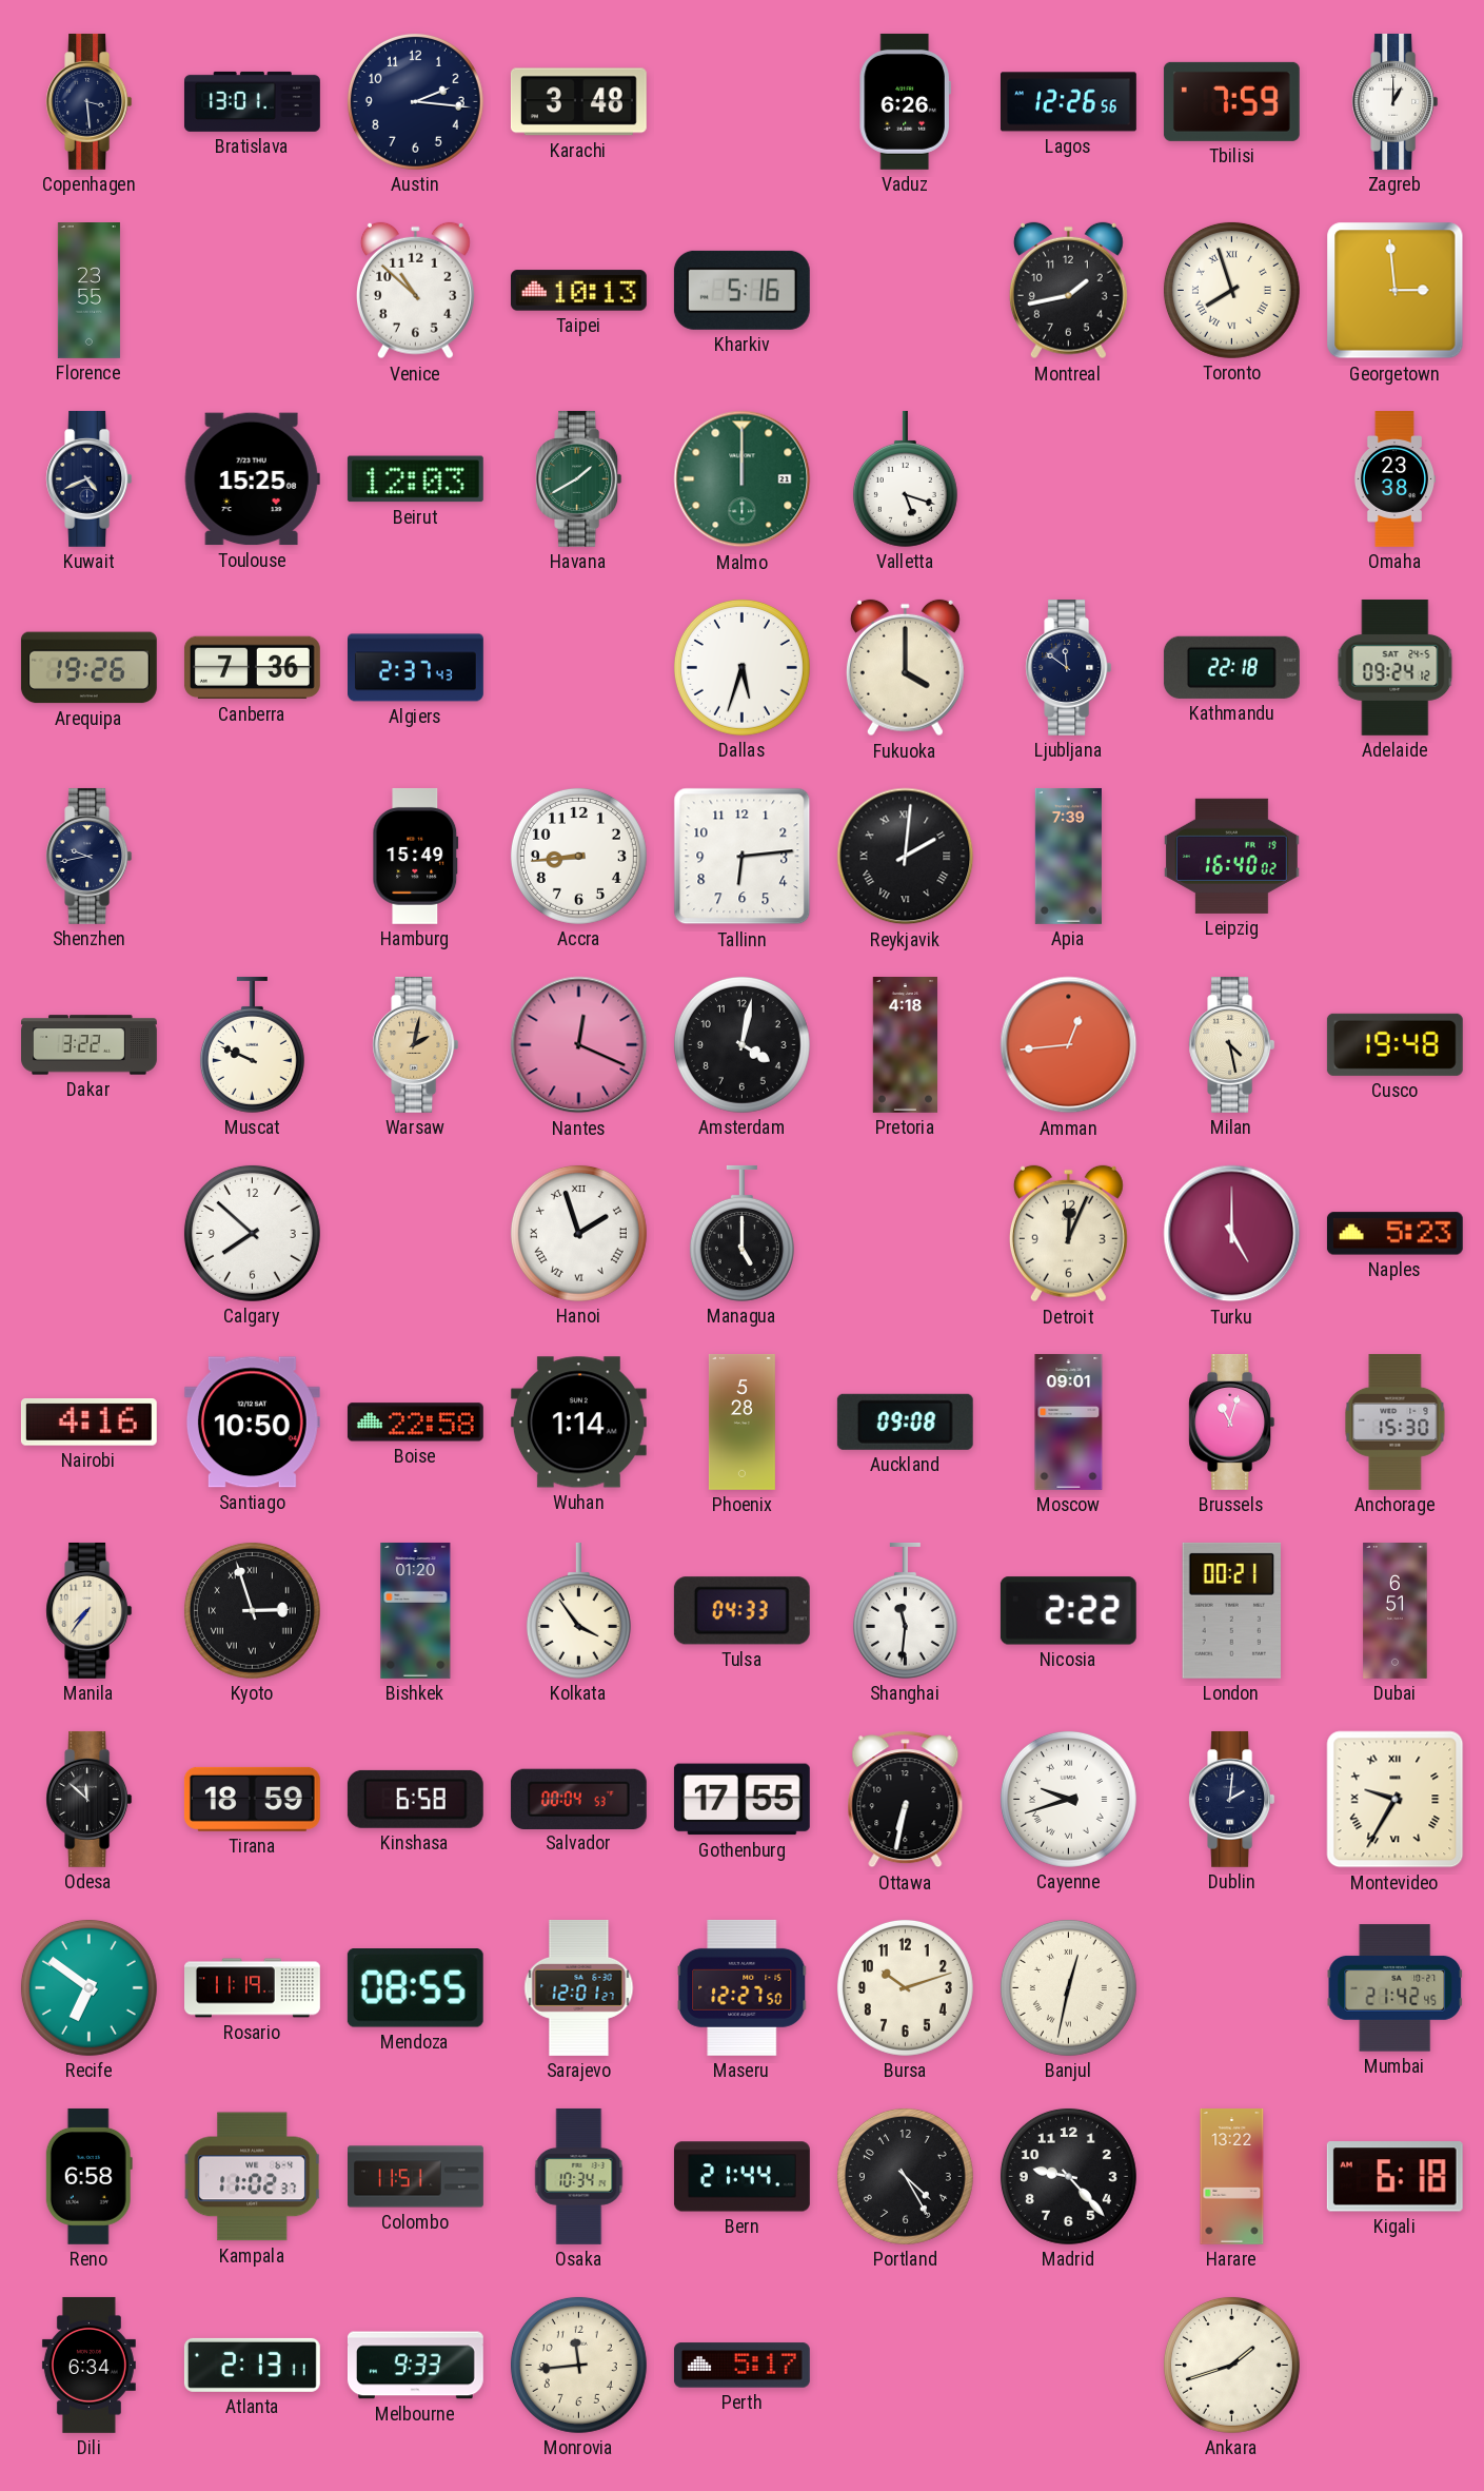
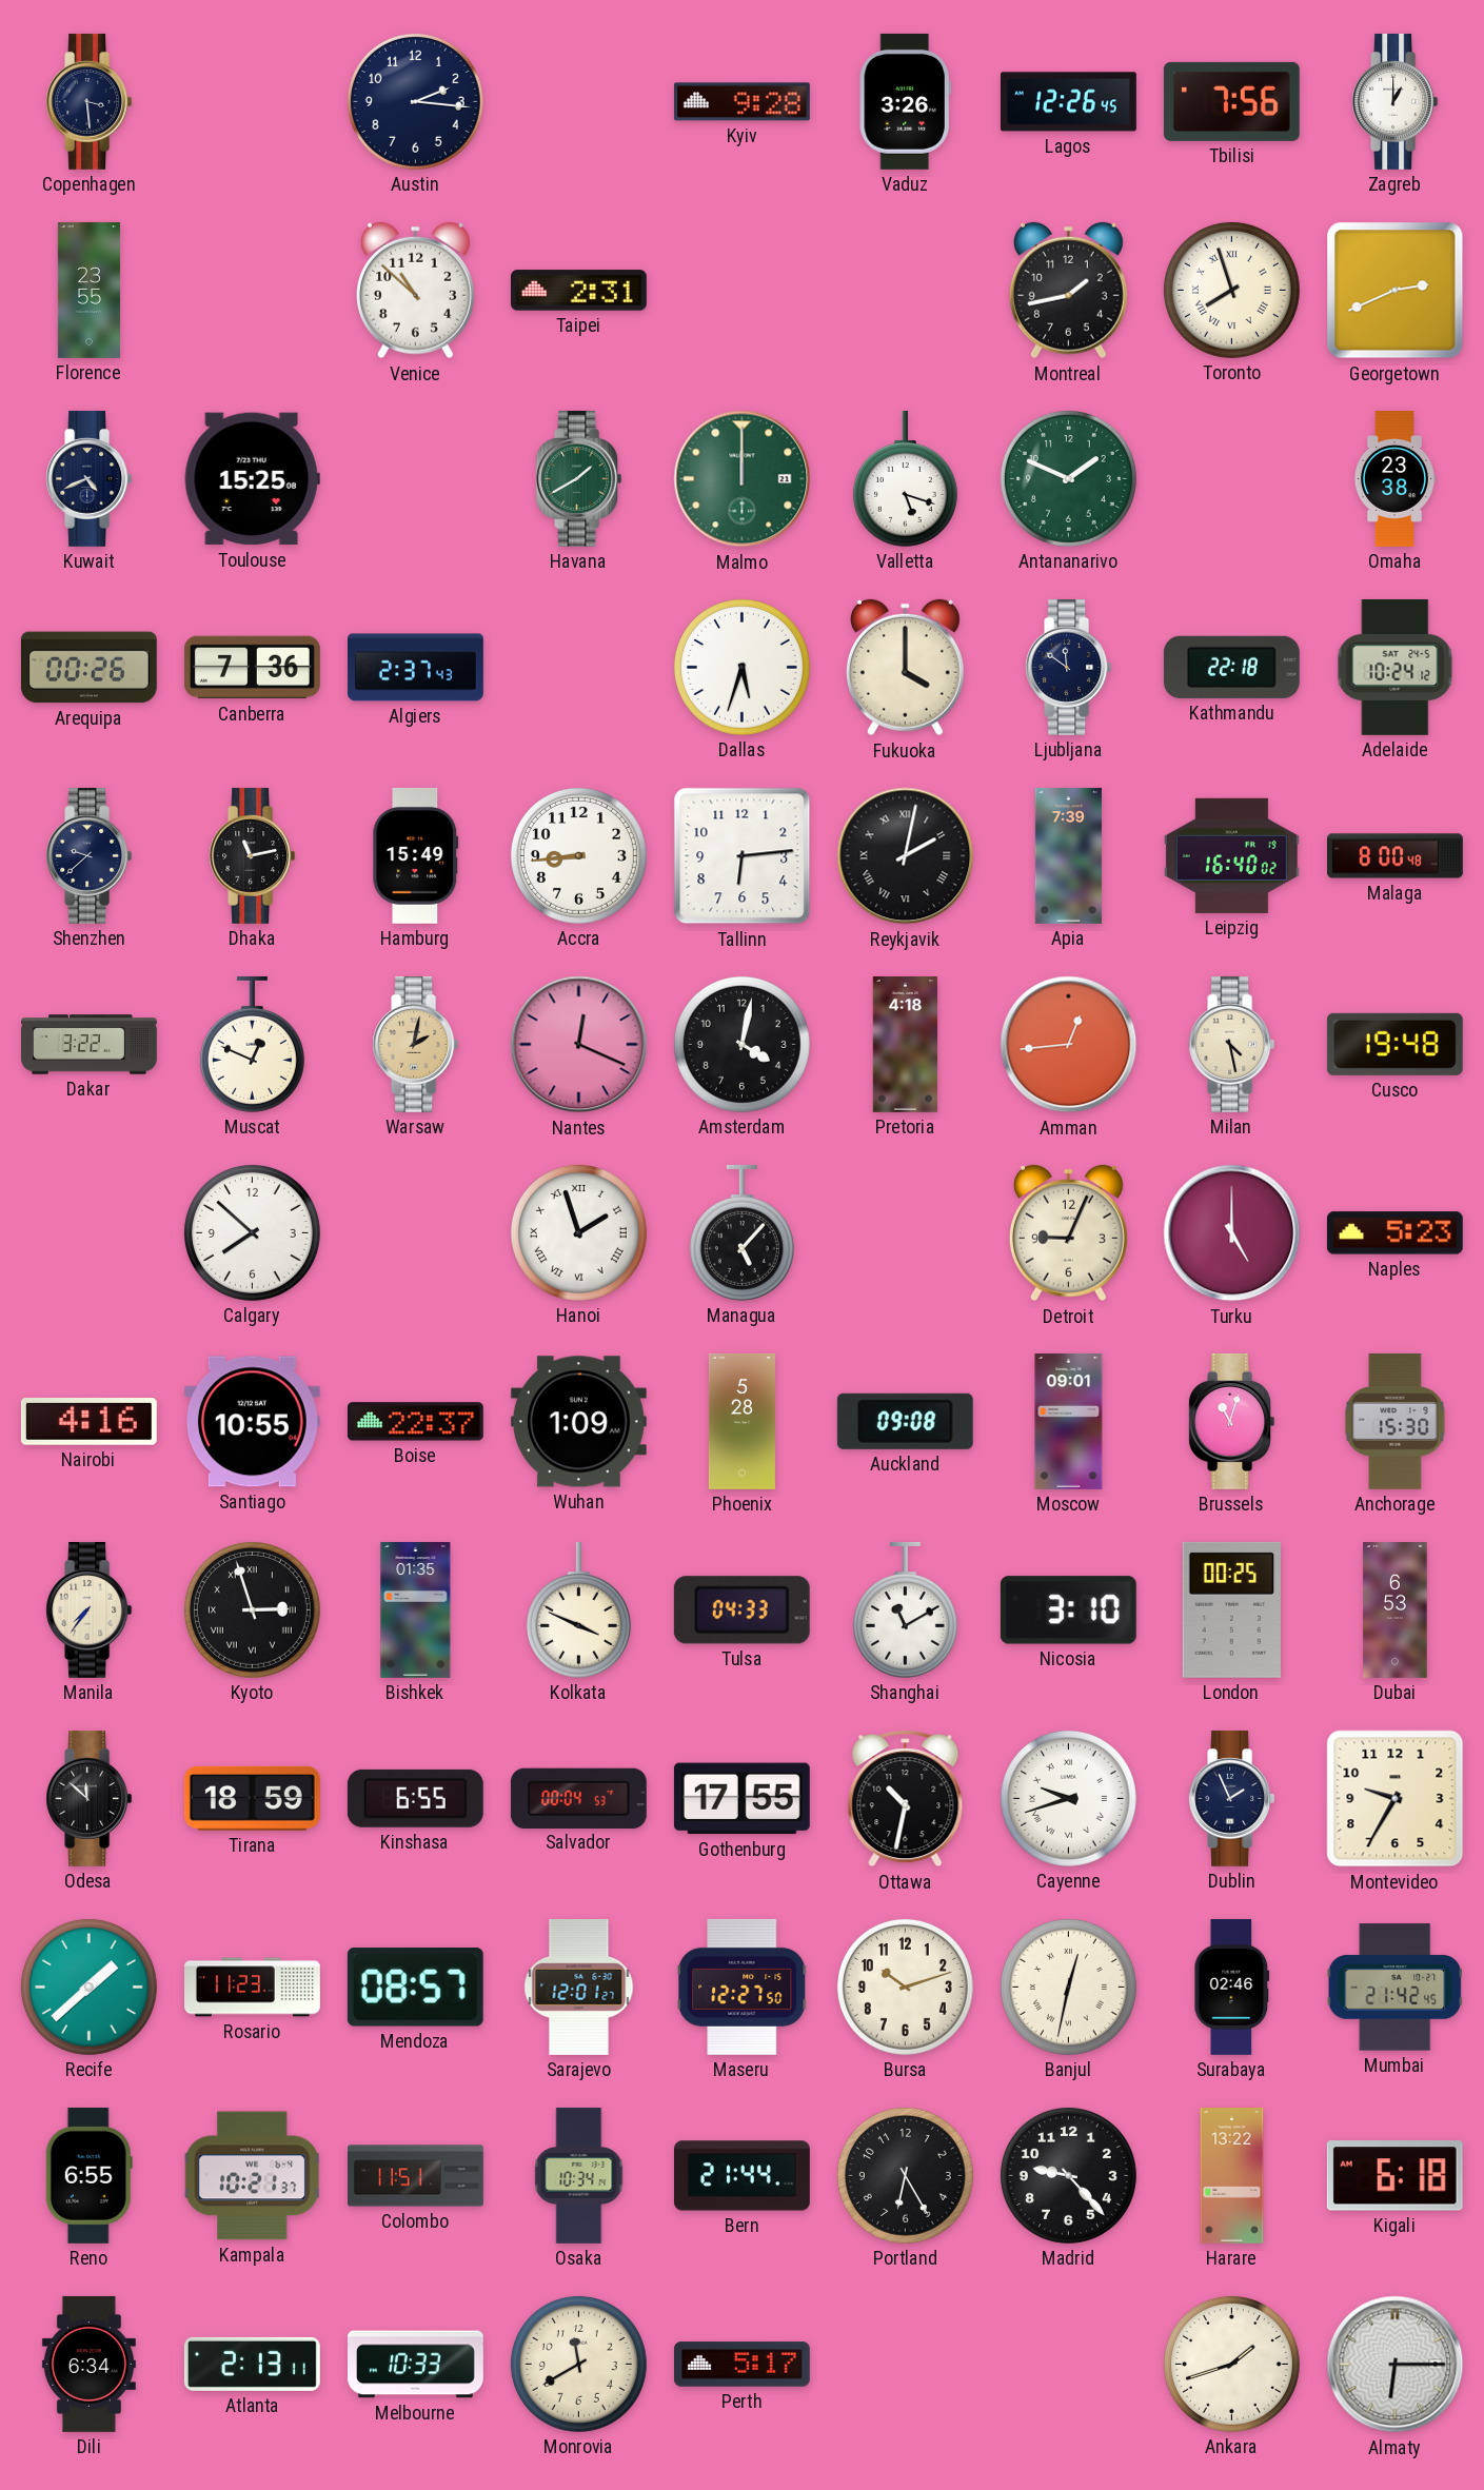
Bratislava: 13:01 -> none (252, 101)
Karachi: 3:48 -> none (578, 102)
Kyiv: none -> 9:28 (741, 102)
Vaduz: 6:26 -> 3:26 (905, 101)
Lagos: 12:26:56 -> 12:26:45 (1068, 102)
Tbilisi: 7:59 -> 7:56 (1231, 101)
Taipei: 10:13 -> 2:31 (578, 291)
Kharkiv: 5:16 -> none (741, 290)
Georgetown: 2:59 -> 2:41 (1396, 291)
Beirut: 12:03 -> none (415, 479)
Antananarivo: none -> 1:49 (1068, 478)
Arequipa: 19:26 -> 00:26 (88, 668)
Adelaide: 09:24 -> 10:24 (1396, 667)
Shenzhen: 9:43 -> 9:38 (90, 855)
Dhaka: none -> 11:13 (253, 855)
Reykjavik: 2:01 -> 2:02 (906, 856)
Malaga: none -> 8:00 (1396, 856)
Muscat: 9:49 -> 12:49 (252, 1044)
Managua: 5:00 -> 5:07 (741, 1232)
Detroit: 12:04 -> 9:04 (1068, 1233)
Santiago: 10:50 -> 10:55 (252, 1422)
Boise: 22:58 -> 22:37 (415, 1422)
Wuhan: 1:14 -> 1:09 (578, 1422)
Bishkek: 01:20 -> 01:35 (416, 1609)
Kolkata: 3:54 -> 3:49 (578, 1609)
Shanghai: 11:31 -> 11:10 (905, 1609)
Nicosia: 2:22 -> 3:10 (1068, 1610)
London: 00:21 -> 00:25 (1231, 1609)
Dubai: 6:51 -> 6:53 (1396, 1610)
Kinshasa: 6:58 -> 6:55 (415, 1798)
Ottawa: 6:32 -> 10:32 (906, 1799)
Dublin: 2:01 -> 1:56 (1232, 1798)
Montevideo numerals: Roman -> Arabic (1396, 1799)
Recife: 6:51 -> 1:38 (88, 1987)
Rosario: 11:19 -> 11:23 (253, 1988)
Mendoza: 08:55 -> 08:57 (415, 1988)
Surabaya: none -> 02:46 (1232, 1987)
Reno: 6:58 -> 6:55 (88, 2175)
Kampala: 11:02 -> 10:21 (253, 2176)
Portland: 4:25 -> 6:25 (905, 2175)
Melbourne: 9:33 -> 10:33 (415, 2365)
Monrovia: 11:44 -> 11:40 (578, 2364)
Almaty: none -> 6:15 (1396, 2365)
